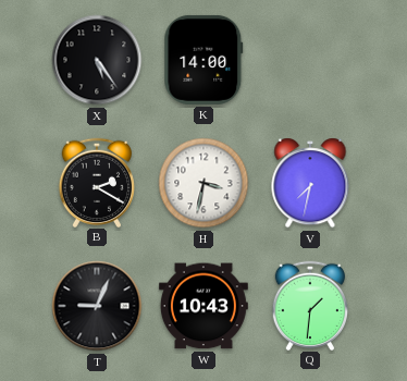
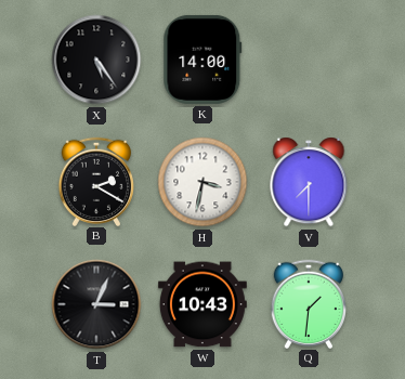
V: 7:32 -> 7:30 (309, 182)
T: 9:04 -> 3:04 (96, 304)
